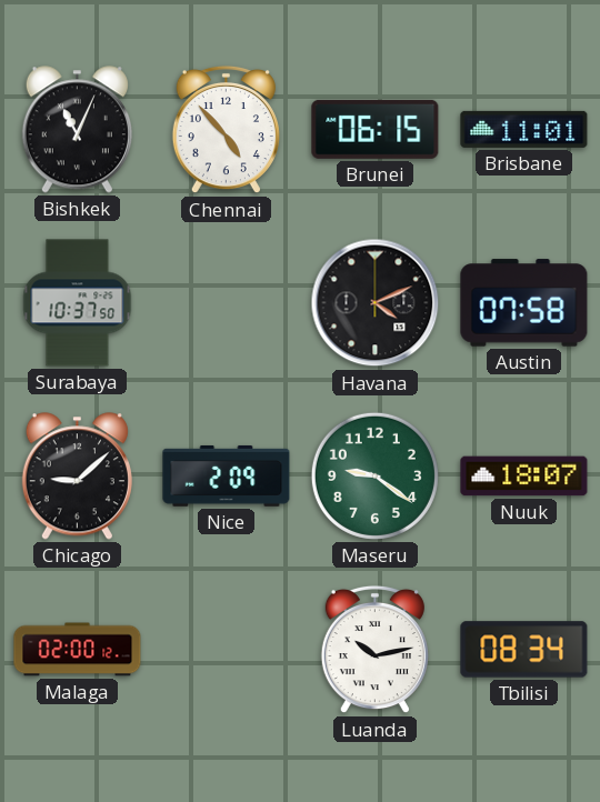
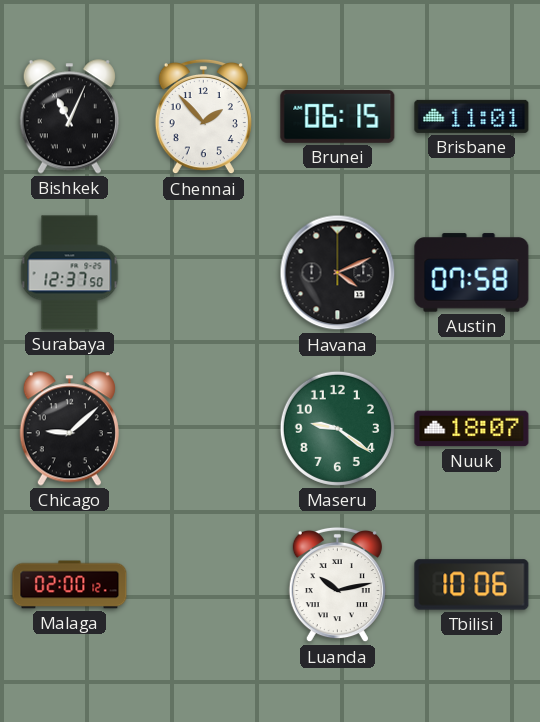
Chennai: 4:53 -> 1:53 (203, 117)
Surabaya: 10:37 -> 12:37 (70, 273)
Nice: 2:09 -> none (227, 475)
Tbilisi: 08:34 -> 10:06 (472, 585)
